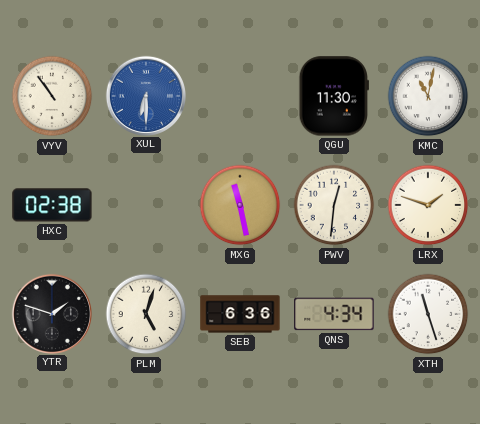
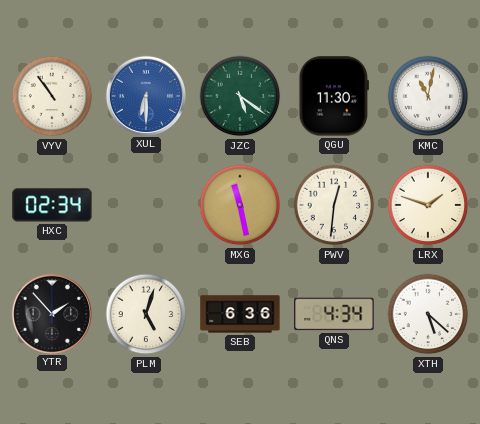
JZC: none -> 5:21 (240, 96)
HXC: 02:38 -> 02:34 (52, 205)
YTR: 1:48 -> 1:53 (51, 313)
XTH: 11:27 -> 5:22 (428, 314)
